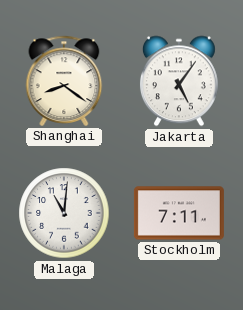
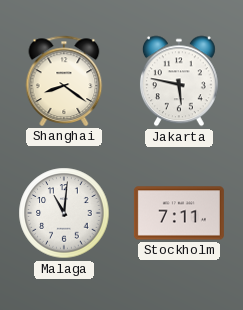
Jakarta: 5:06 -> 5:47 (179, 81)
